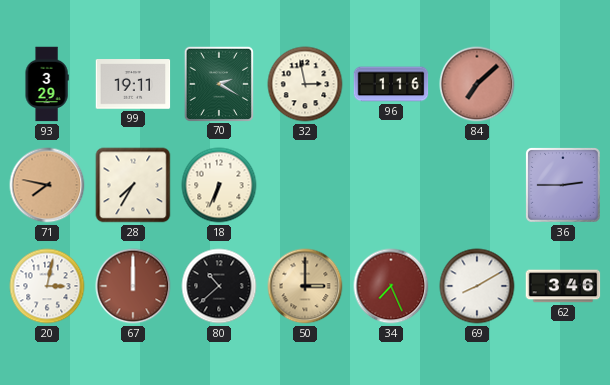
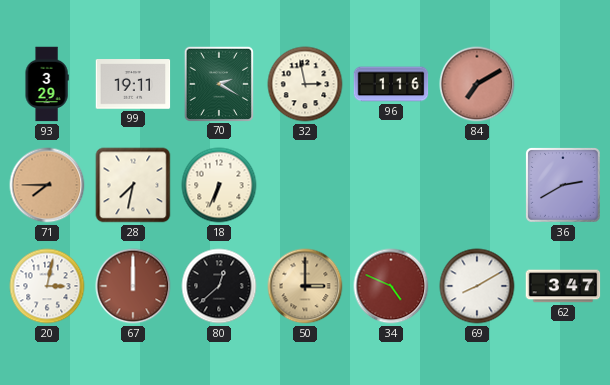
84: 7:08 -> 7:10 (477, 84)
71: 7:47 -> 7:45 (47, 185)
28: 7:35 -> 7:32 (133, 185)
36: 2:45 -> 2:40 (564, 186)
80: 10:38 -> 12:38 (219, 286)
34: 7:26 -> 4:49 (391, 286)
62: 3:46 -> 3:47 (563, 286)
